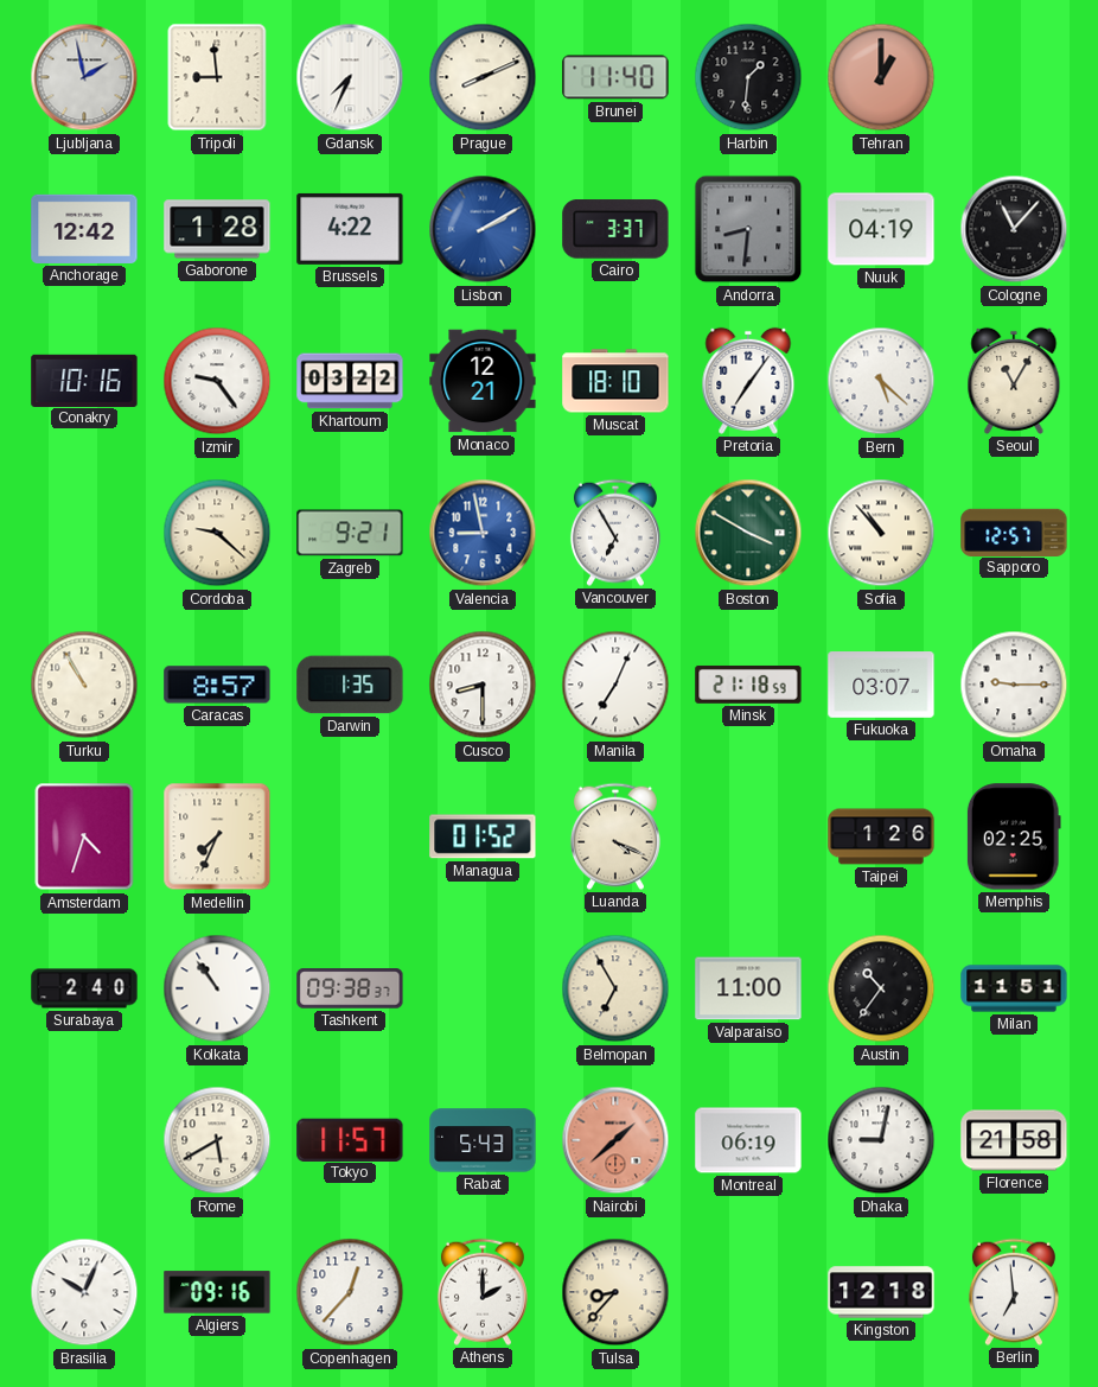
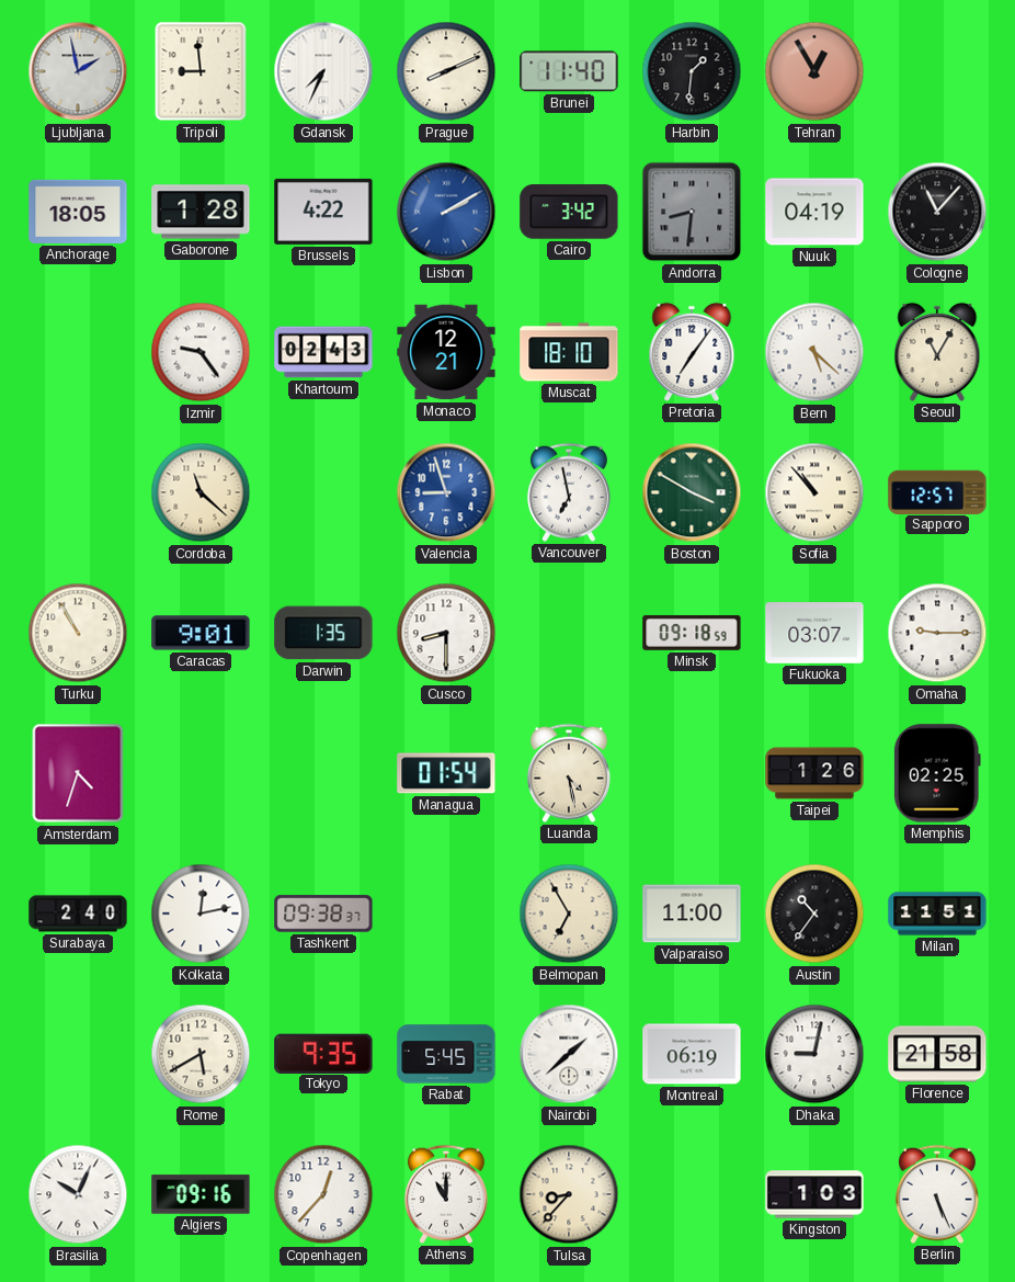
Tehran: 1:00 -> 12:55 (814, 71)
Anchorage: 12:42 -> 18:05 (78, 212)
Cairo: 3:37 -> 3:42 (569, 212)
Conakry: 10:16 -> none (84, 380)
Khartoum: 03:22 -> 02:43 (323, 352)
Cordoba: 9:22 -> 11:22 (201, 492)
Zagreb: 9:21 -> none (350, 533)
Valencia: 8:58 -> 8:57 (446, 492)
Vancouver: 6:55 -> 6:58 (569, 492)
Caracas: 8:57 -> 9:01 (201, 633)
Manila: 7:04 -> none (615, 685)
Minsk: 21:18 -> 09:18 (692, 633)
Medellin: 7:34 -> none (217, 836)
Managua: 01:52 -> 01:54 (446, 773)
Luanda: 4:19 -> 4:28 (569, 773)
Kolkata: 10:54 -> 12:13 (201, 914)
Tokyo: 11:57 -> 9:35 (323, 1053)
Rabat: 5:43 -> 5:45 (446, 1054)
Nairobi dial: salmon -> white (569, 1054)
Athens: 2:00 -> 11:00 (446, 1194)
Kingston: 12:18 -> 1:03 (814, 1194)
Berlin: 6:59 -> 5:26 (937, 1194)
